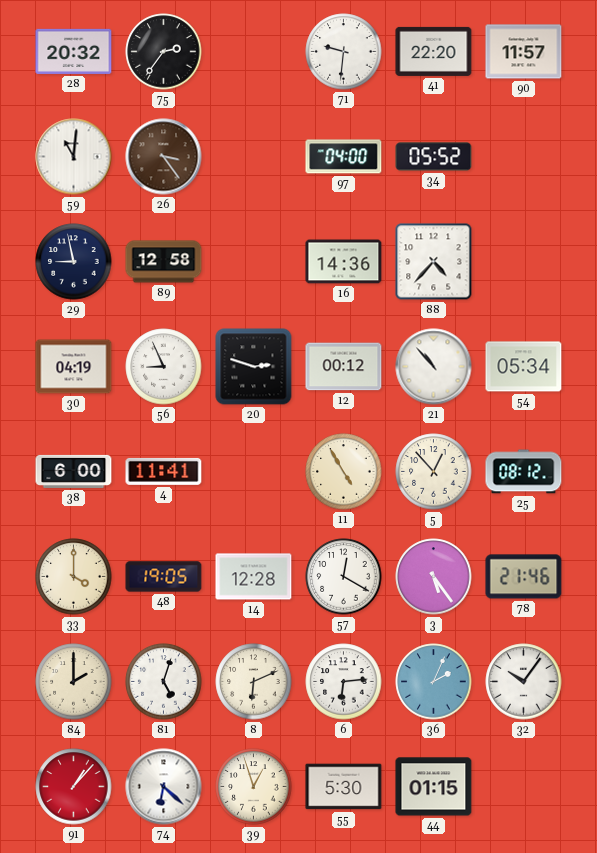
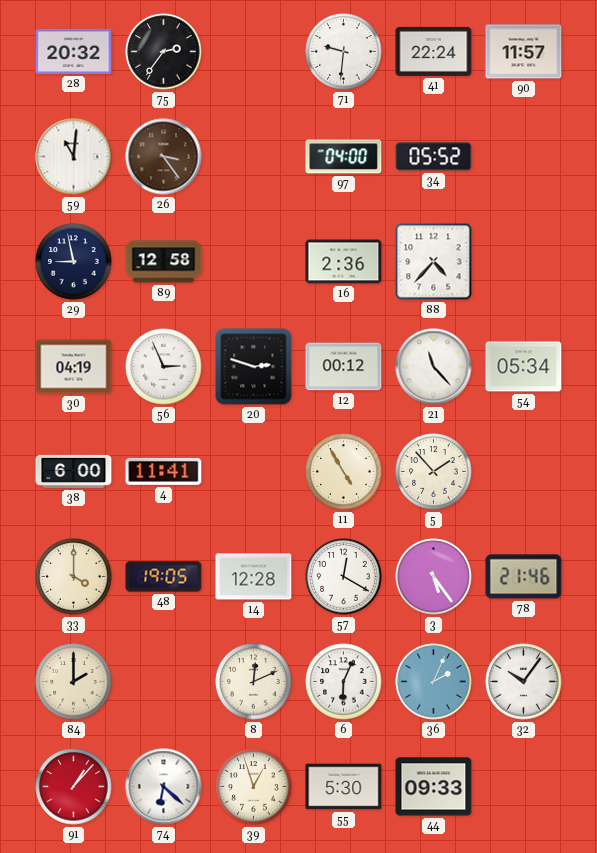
41: 22:20 -> 22:24 (434, 51)
16: 14:36 -> 2:36 (344, 262)
56: 8:56 -> 2:56 (164, 367)
21: 10:53 -> 11:23 (434, 367)
5: 12:53 -> 1:53 (434, 472)
25: 08:12 -> none (524, 472)
81: 5:03 -> none (164, 682)
8: 6:11 -> 12:11 (254, 682)
6: 6:14 -> 6:04 (344, 682)
44: 01:15 -> 09:33 (434, 787)
